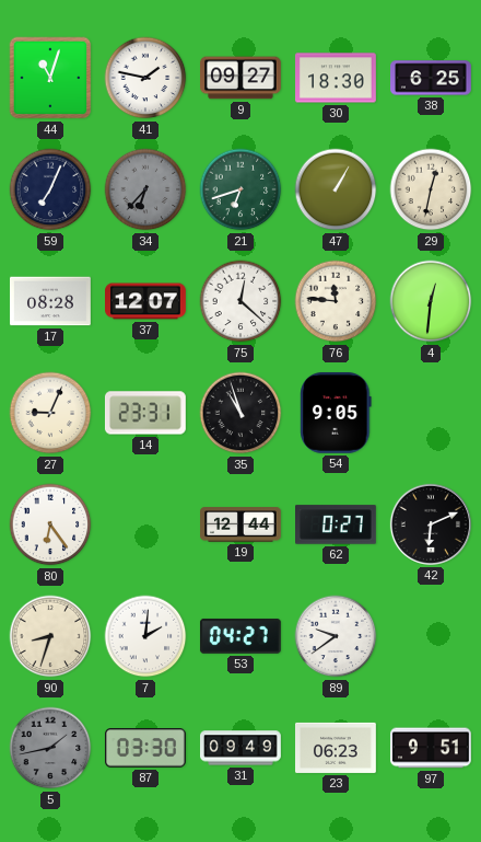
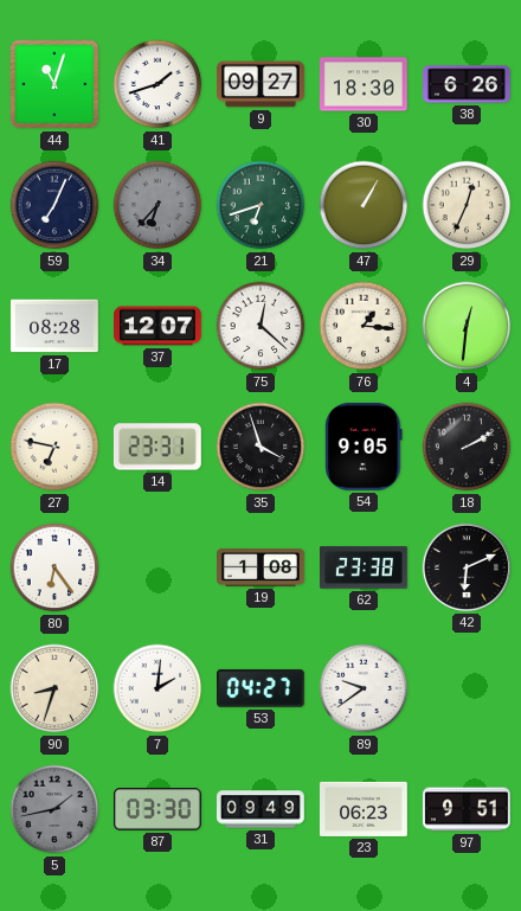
41: 1:47 -> 1:42 (157, 84)
38: 6:25 -> 6:26 (468, 84)
29: 12:32 -> 12:34 (467, 205)
76: 11:46 -> 1:16 (364, 326)
27: 9:04 -> 6:47 (54, 447)
35: 10:57 -> 3:57 (260, 447)
18: none -> 2:10 (467, 447)
19: 12:44 -> 1:08 (262, 567)
62: 0:27 -> 23:38 (365, 567)
